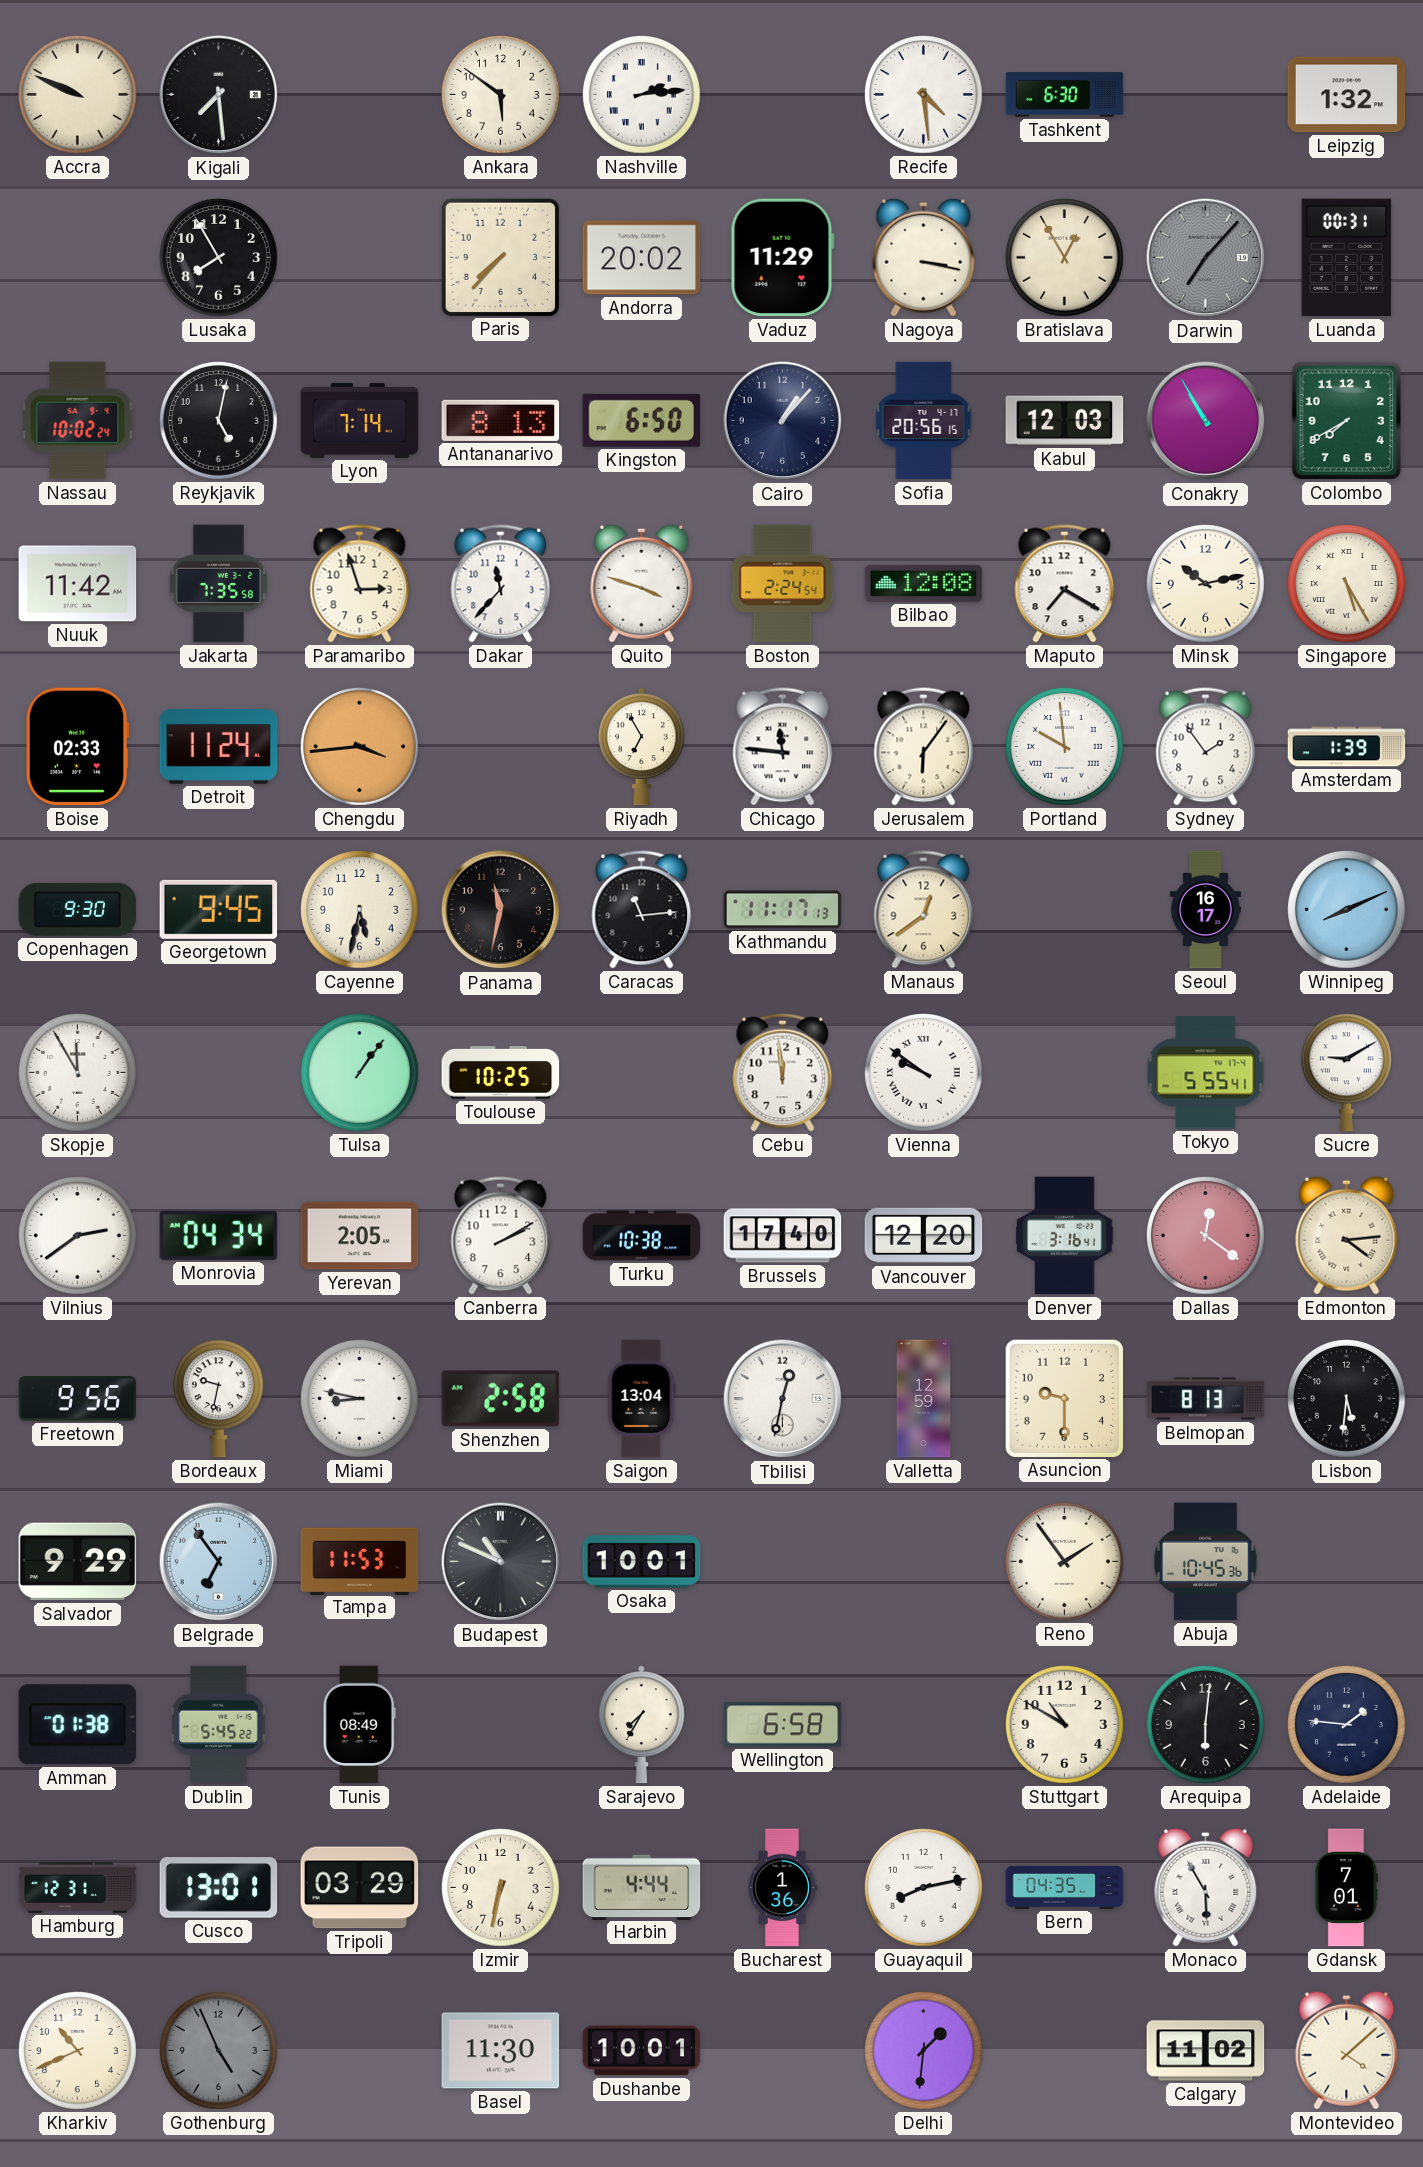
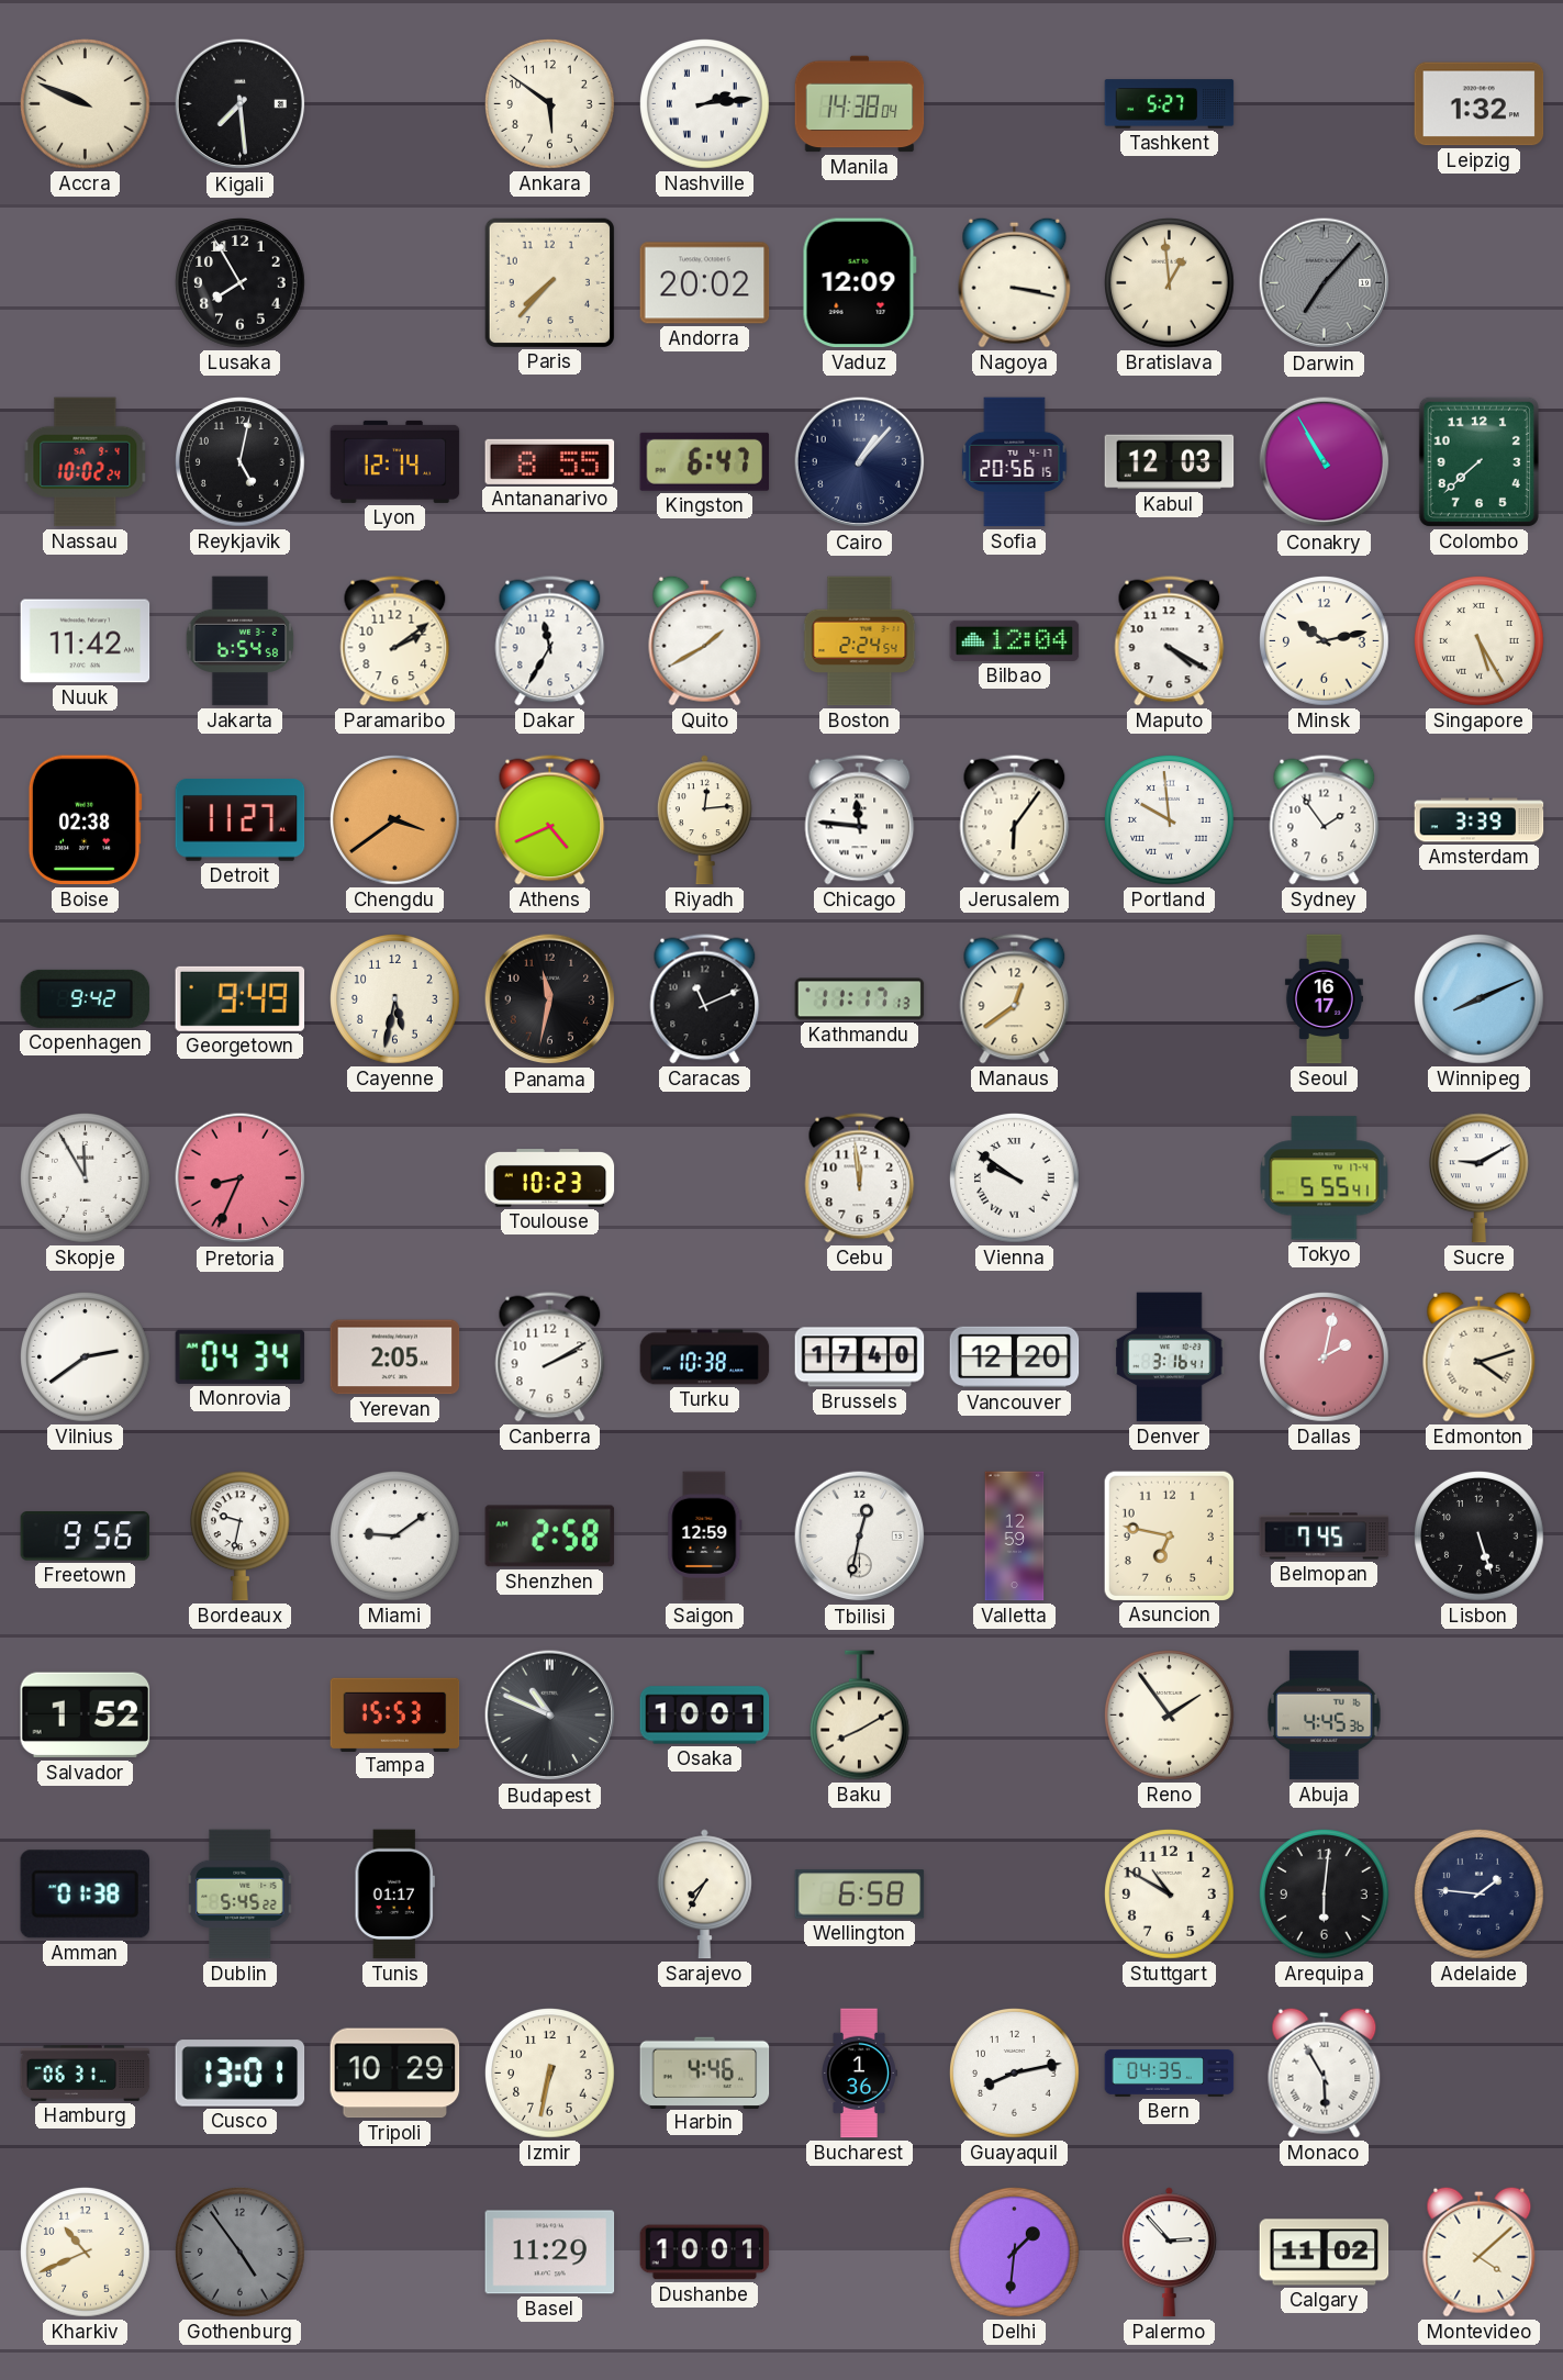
Manila: none -> 14:38 (860, 104)
Recife: 4:29 -> none (924, 95)
Tashkent: 6:30 -> 5:27 (1170, 104)
Vaduz: 11:29 -> 12:09 (859, 283)
Bratislava: 12:55 -> 12:59 (1170, 283)
Luanda: 00:31 -> none (1347, 258)
Lyon: 7:14 -> 12:14 (395, 461)
Antananarivo: 8:13 -> 8:55 (550, 461)
Kingston: 6:50 -> 6:47 (705, 461)
Colombo: 7:40 -> 7:38 (1478, 461)
Jakarta: 7:35 -> 6:54 (241, 641)
Paramaribo: 2:57 -> 2:09 (395, 641)
Dakar: 11:37 -> 11:35 (550, 641)
Quito: 3:48 -> 1:40 (705, 640)
Bilbao: 12:08 -> 12:04 (1015, 640)
Maputo: 7:20 -> 4:20 (1170, 641)
Boise: 02:33 -> 02:38 (85, 820)
Detroit: 11:24 -> 11:27 (241, 820)
Chengdu: 3:44 -> 3:39 (395, 820)
Athens: none -> 4:41 (550, 820)
Riyadh: 6:55 -> 12:14 (704, 820)
Amsterdam: 1:39 -> 3:39 (1480, 820)
Copenhagen: 9:30 -> 9:42 (86, 998)
Georgetown: 9:45 -> 9:49 (241, 998)
Caracas: 11:14 -> 11:11 (705, 999)
Pretoria: none -> 8:34 (241, 1178)
Tulsa: 1:06 -> none (360, 1073)
Toulouse: 10:25 -> 10:23 (550, 1178)
Dallas: 12:21 -> 2:02 (1325, 1357)
Edmonton: 4:14 -> 4:12 (1480, 1356)
Miami: 8:47 -> 9:09 (395, 1537)
Saigon: 13:04 -> 12:59 (705, 1537)
Asuncion: 9:30 -> 6:47 (1169, 1535)
Belmopan: 8:13 -> 7:45 (1325, 1537)
Lisbon: 5:31 -> 5:27 (1480, 1537)
Salvador: 9:29 -> 1:52 (86, 1716)
Belgrade: 6:54 -> none (219, 1562)
Tampa: 11:53 -> 15:53 (395, 1714)
Baku: none -> 8:10 (859, 1716)
Abuja: 10:45 -> 4:45 (1325, 1716)
Tunis: 08:49 -> 01:17 (394, 1895)
Hamburg: 12:31 -> 06:31 (86, 2074)
Tripoli: 03:29 -> 10:29 (395, 2074)
Harbin: 4:44 -> 4:46 (705, 2072)
Gdansk: 7:01 -> none (1346, 1888)
Gothenburg: 4:56 -> 4:54 (241, 2253)
Basel: 11:30 -> 11:29 (550, 2253)
Palermo: none -> 2:53 (1169, 2253)
